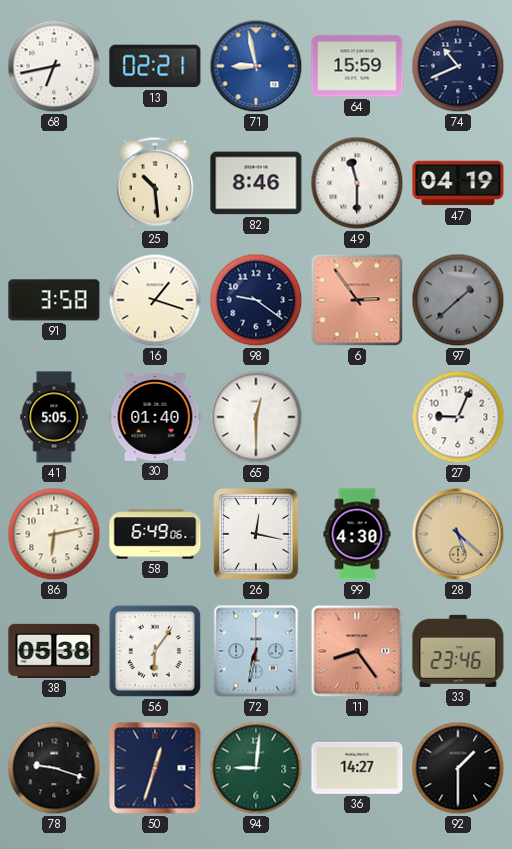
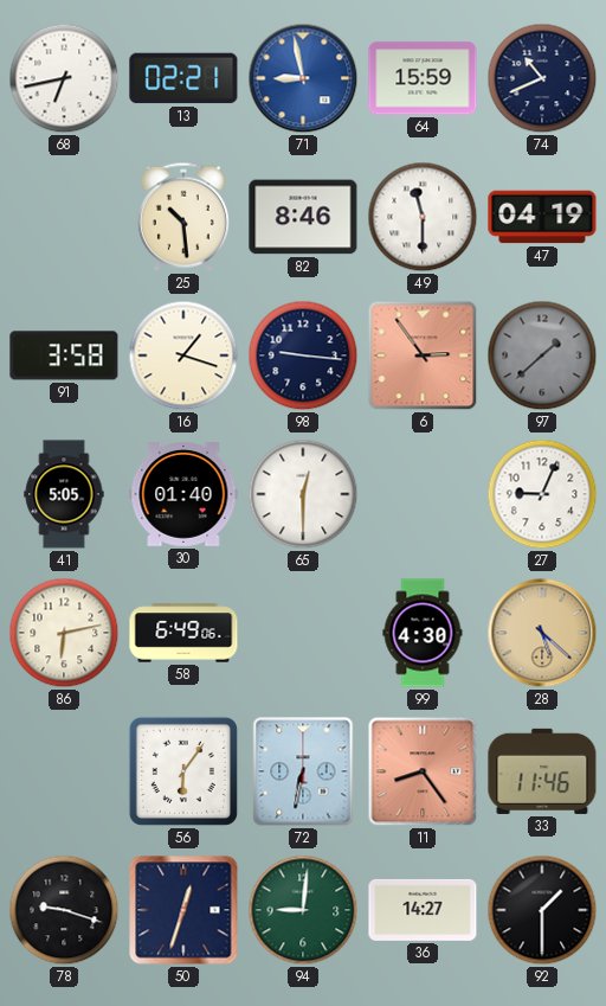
98: 9:21 -> 9:16 (303, 355)
26: 12:17 -> none (256, 534)
38: 05:38 -> none (54, 651)
33: 23:46 -> 11:46 (542, 771)
